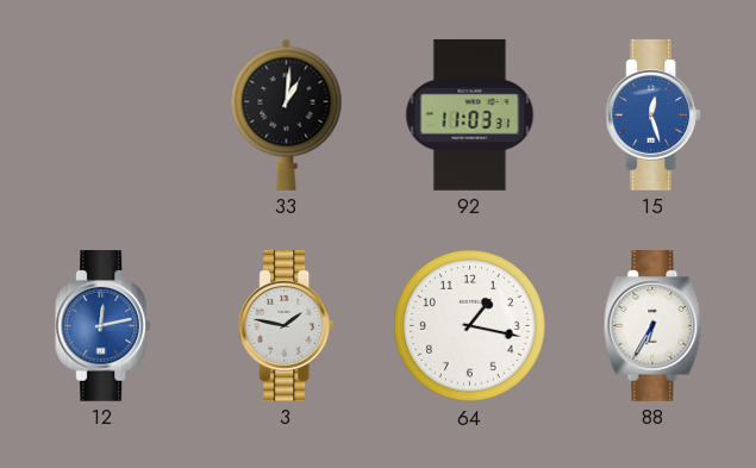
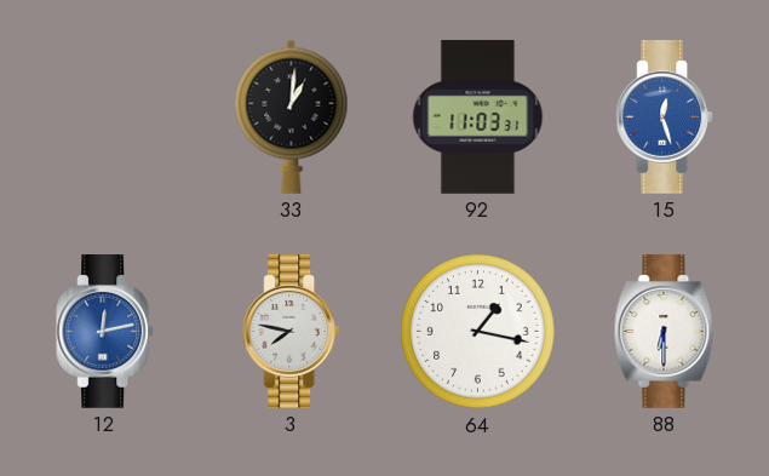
3: 1:47 -> 7:47 (292, 332)
88: 6:35 -> 6:30 (665, 332)
